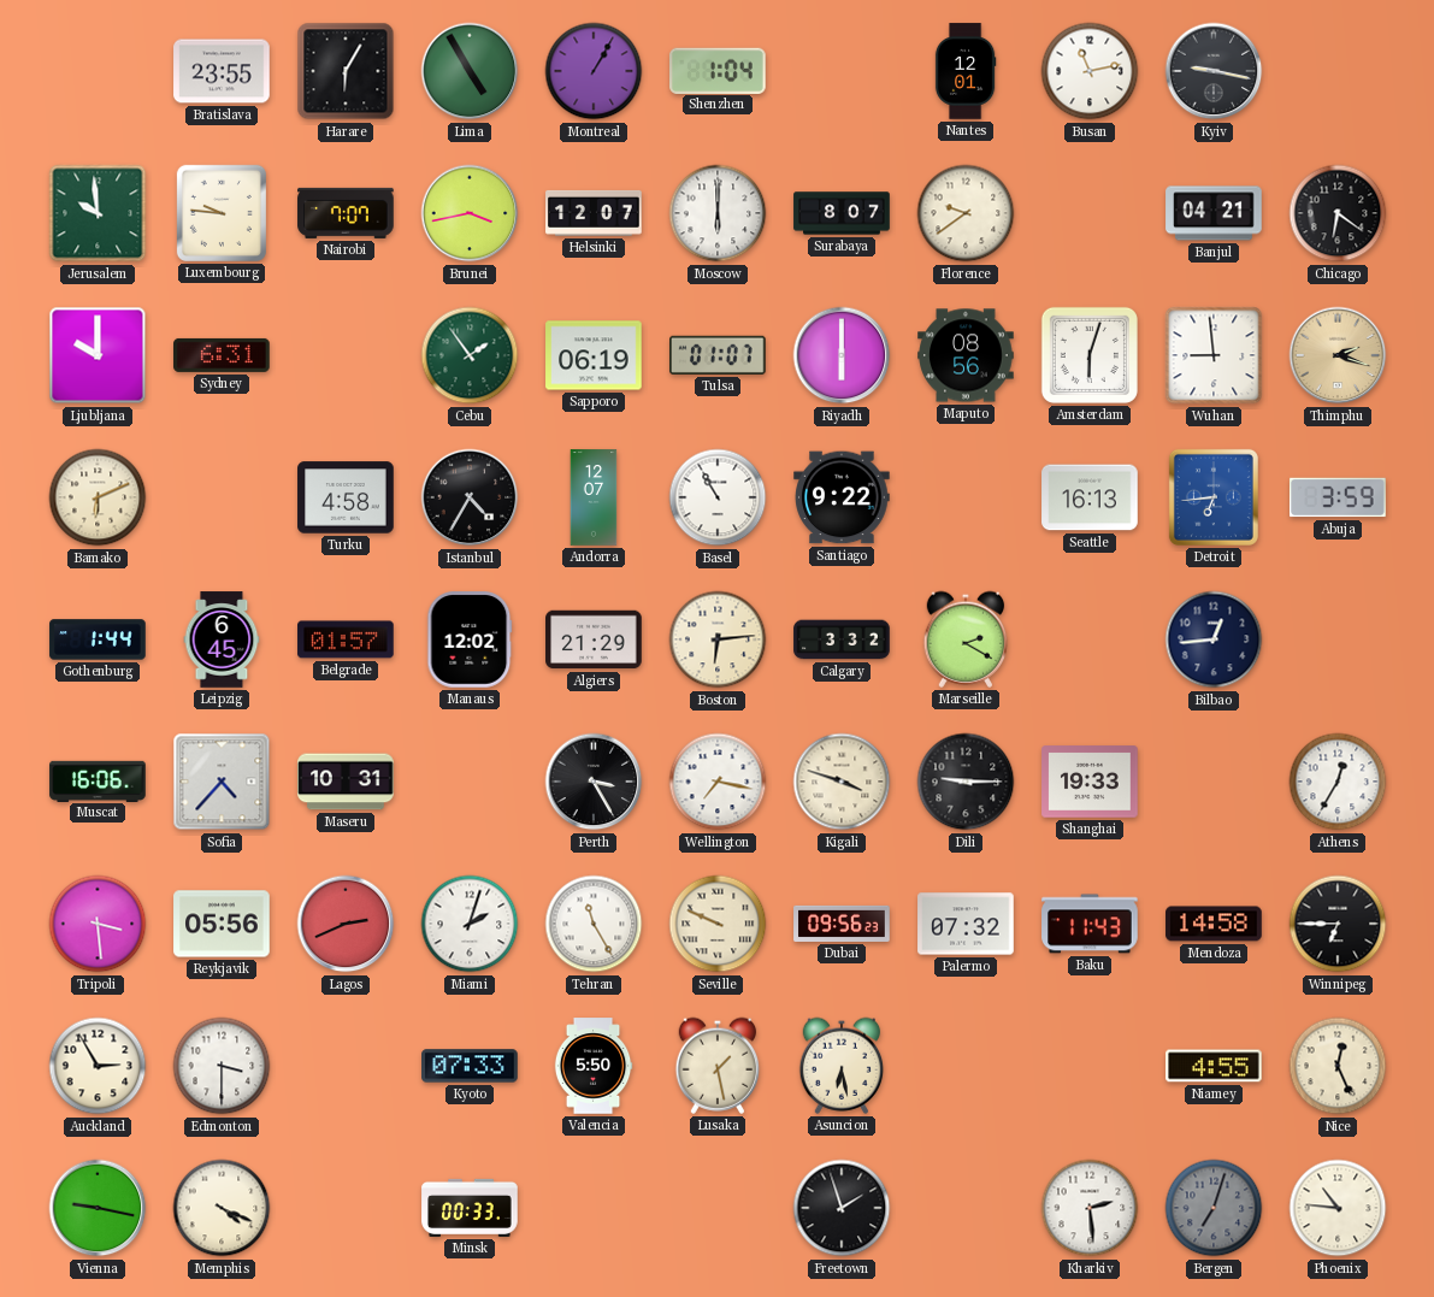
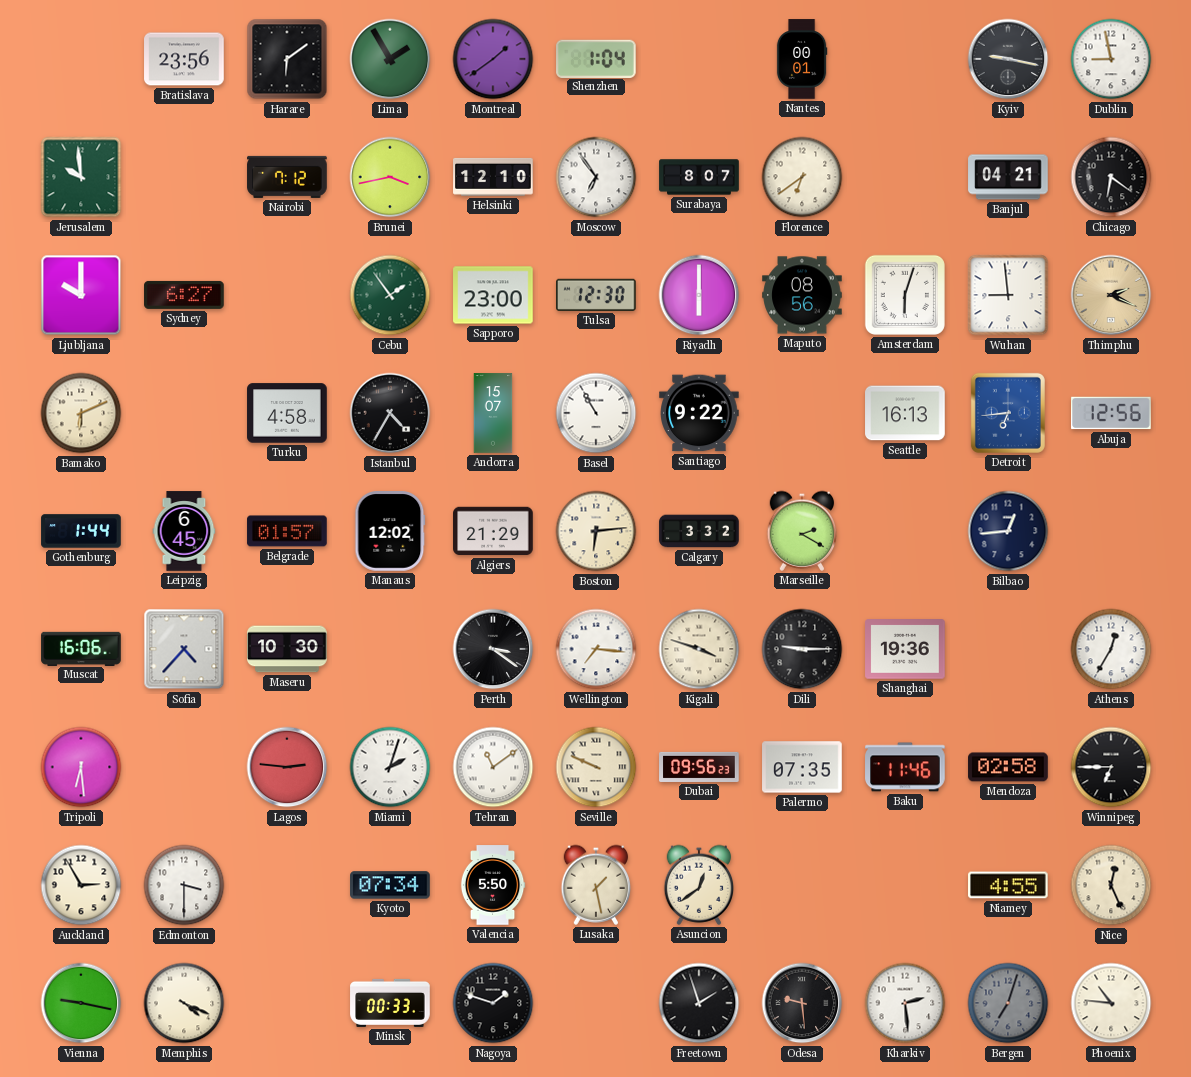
Bratislava: 23:55 -> 23:56 (184, 59)
Harare: 6:05 -> 6:09 (287, 59)
Lima: 4:55 -> 1:55 (390, 59)
Montreal: 1:05 -> 1:39 (493, 59)
Nantes: 12:01 -> 00:01 (802, 59)
Busan: 11:13 -> none (1090, 71)
Dublin: none -> 8:58 (1111, 59)
Luxembourg: 9:46 -> none (222, 213)
Nairobi: 7:07 -> 7:12 (287, 177)
Helsinki: 12:07 -> 12:10 (493, 177)
Moscow: 6:00 -> 6:54 (596, 177)
Florence: 9:39 -> 6:39 (802, 177)
Sydney: 6:31 -> 6:27 (184, 295)
Sapporo: 06:19 -> 23:00 (493, 295)
Tulsa: 01:07 -> 12:30 (597, 295)
Thimphu: 2:18 -> 2:19 (1111, 295)
Andorra: 12:07 -> 15:07 (493, 413)
Abuja: 3:59 -> 12:56 (1111, 413)
Maseru: 10:31 -> 10:30 (287, 649)
Perth: 3:25 -> 3:21 (493, 649)
Wellington: 7:17 -> 7:16 (596, 649)
Shanghai: 19:33 -> 19:36 (905, 649)
Tripoli: 3:29 -> 6:29 (81, 767)
Reykjavik: 05:56 -> none (222, 924)
Lagos: 2:41 -> 2:46 (287, 767)
Tehran: 11:25 -> 11:09 (493, 767)
Palermo: 07:32 -> 07:35 (802, 767)
Baku: 11:43 -> 11:46 (905, 767)
Mendoza: 14:58 -> 02:58 (1008, 767)
Kyoto: 07:33 -> 07:34 (390, 885)
Asuncion: 6:28 -> 12:39 (699, 885)
Nagoya: none -> 1:48 (493, 1003)
Odesa: none -> 9:29 (802, 1003)
